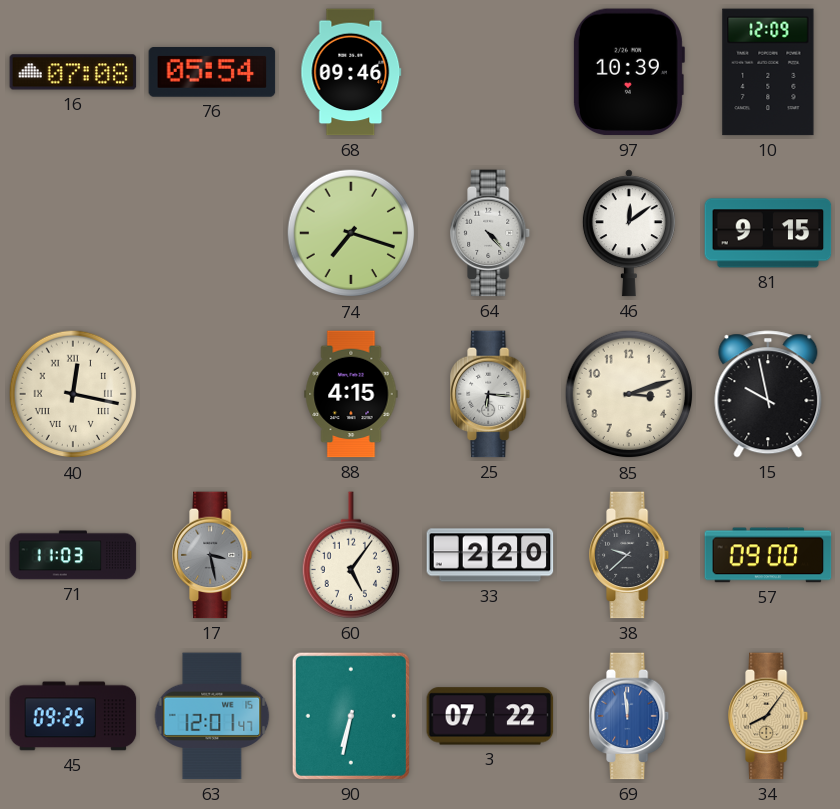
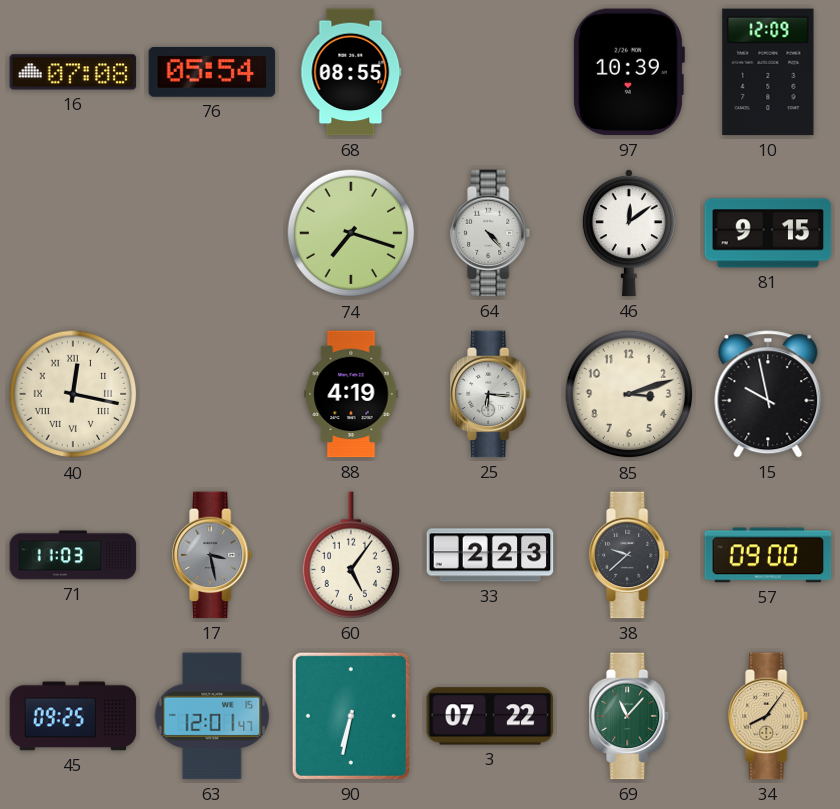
68: 09:46 -> 08:55 (351, 72)
88: 4:15 -> 4:19 (351, 394)
33: 2:20 -> 2:23 (490, 555)
69: 11:59 -> 11:07 (630, 716)
69 dial: blue -> green (630, 716)
